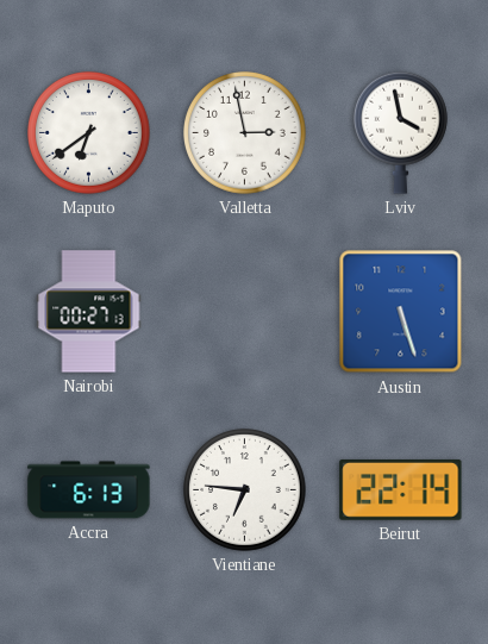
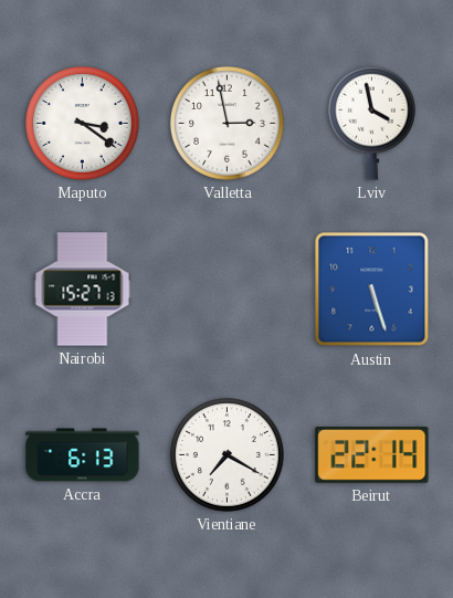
Maputo: 6:39 -> 3:21 (83, 124)
Nairobi: 00:27 -> 15:27 (83, 290)
Vientiane: 6:46 -> 7:20 (228, 455)
